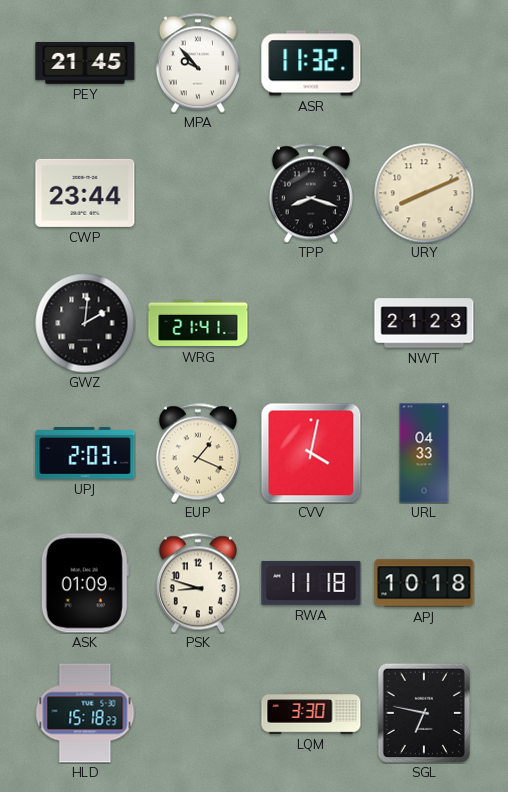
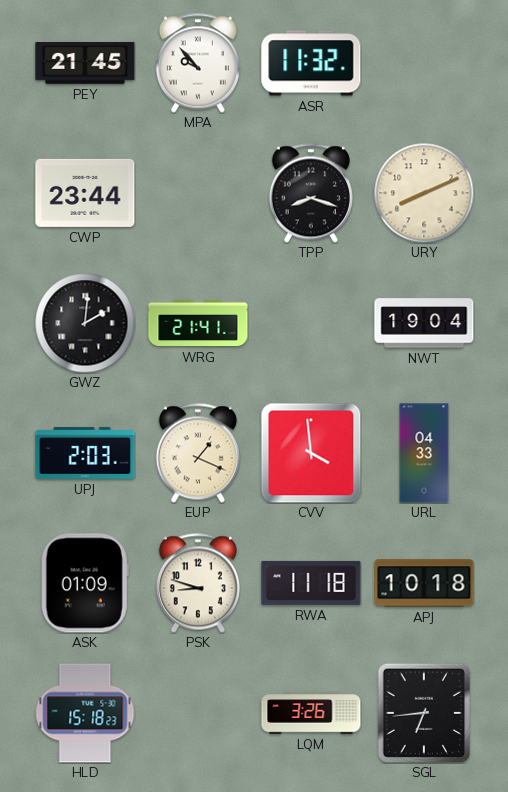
NWT: 21:23 -> 19:04 (424, 323)
CVV: 4:02 -> 3:59 (311, 453)
LQM: 3:30 -> 3:26 (311, 713)
SGL: 6:47 -> 6:44 (423, 712)
